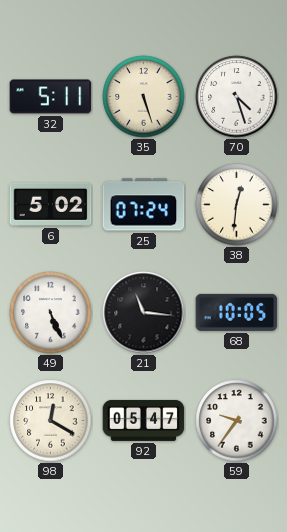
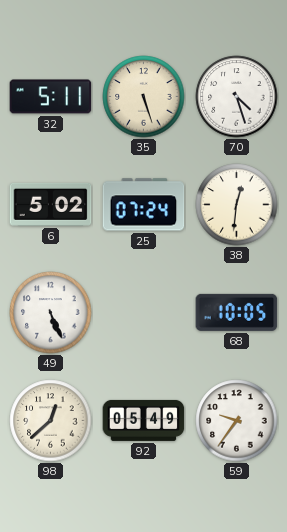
21: 11:16 -> none (144, 313)
98: 12:20 -> 12:38 (51, 421)
92: 05:47 -> 05:49 (144, 420)
